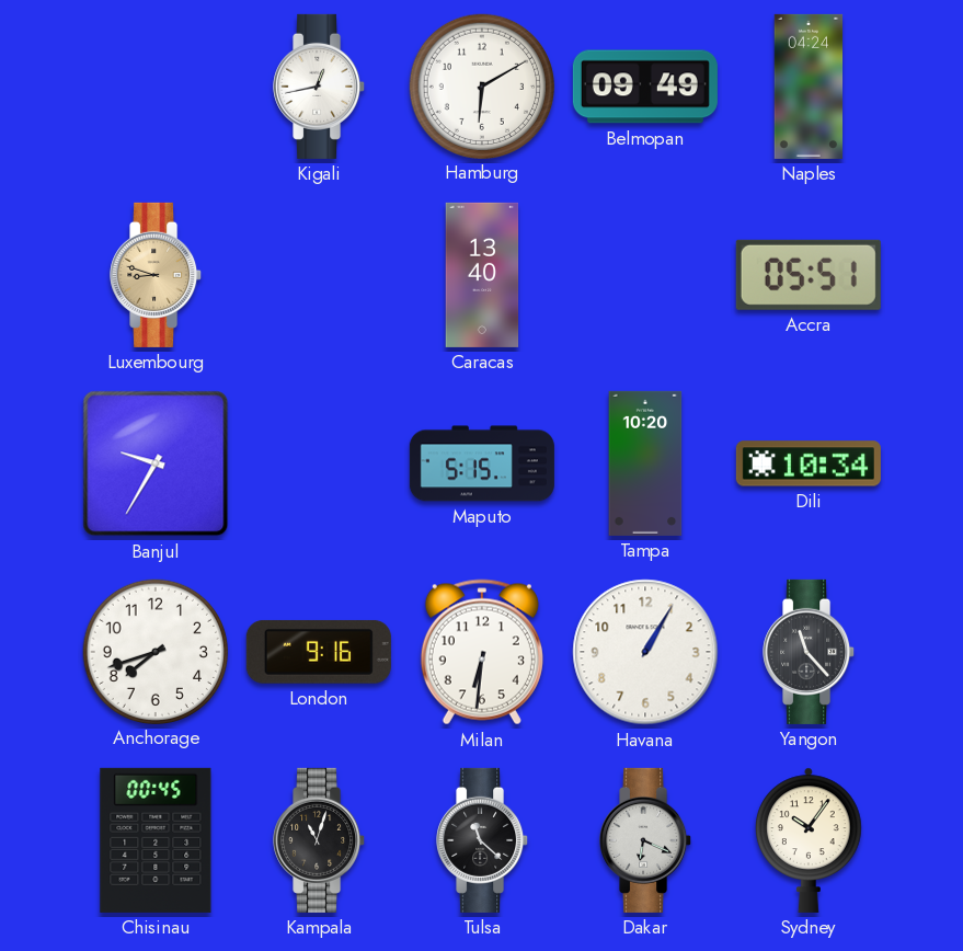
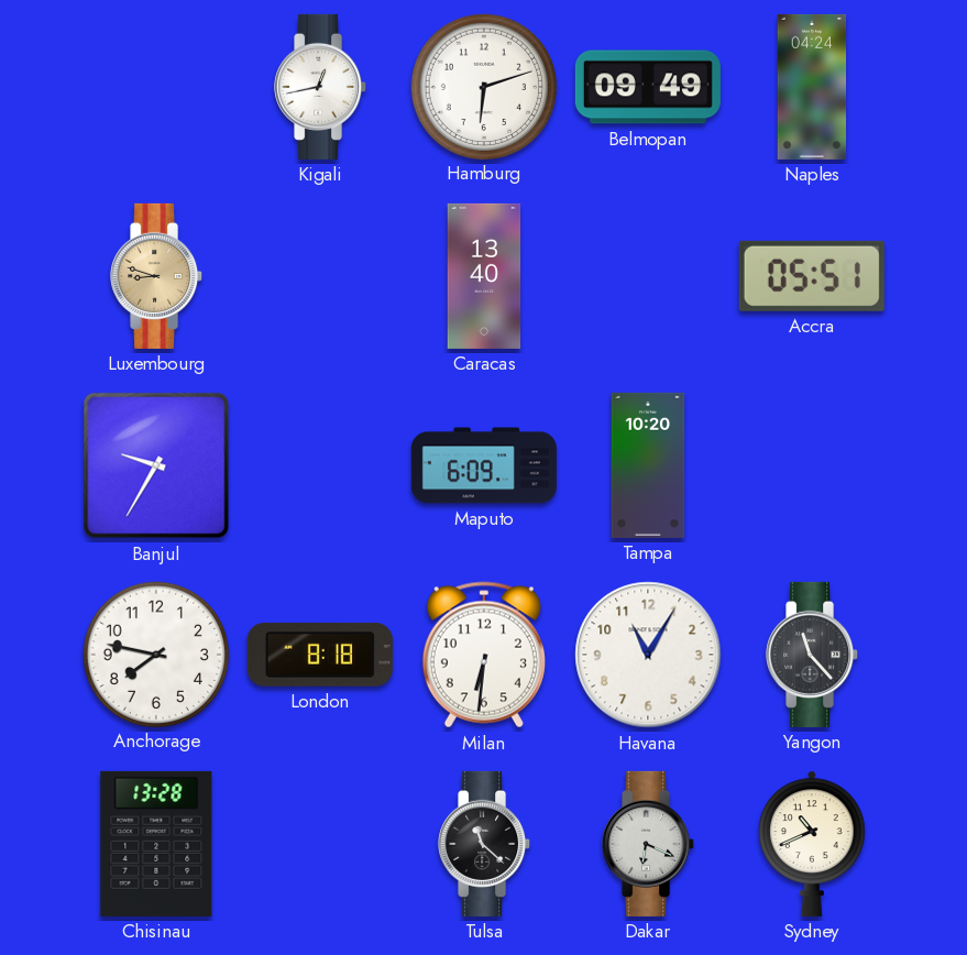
Hamburg: 6:10 -> 6:12 (483, 86)
Maputo: 5:15 -> 6:09 (484, 465)
Dili: 10:34 -> none (809, 463)
Anchorage: 7:42 -> 7:47 (155, 654)
London: 9:16 -> 8:18 (320, 655)
Havana: 1:05 -> 11:05 (648, 655)
Chisinau: 00:45 -> 13:28 (156, 844)
Kampala: 11:03 -> none (320, 840)
Sydney: 10:06 -> 10:41 (813, 844)
